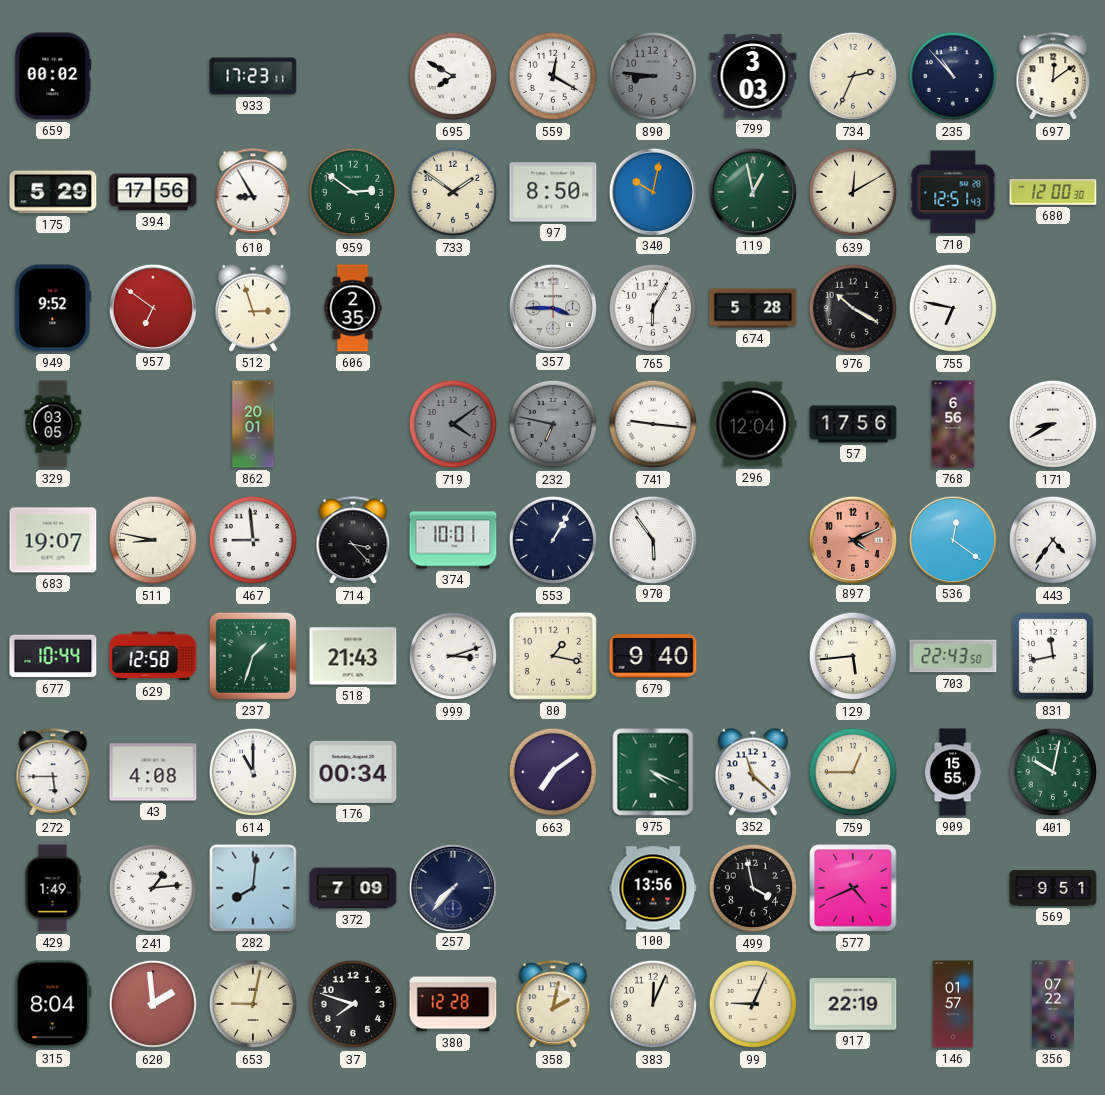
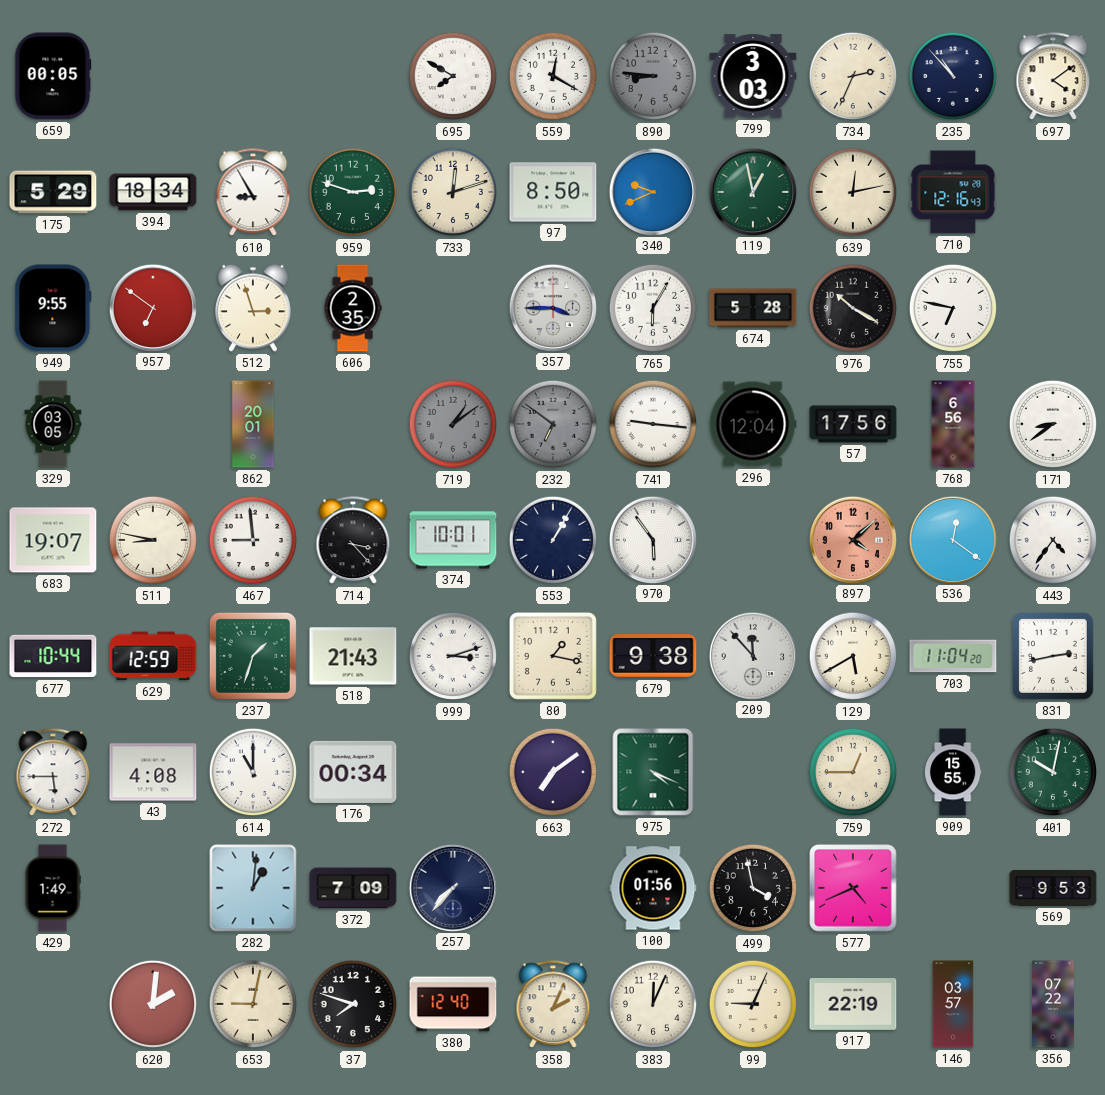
659: 00:02 -> 00:05 (53, 76)
933: 17:23 -> none (253, 76)
697: 12:09 -> 4:09 (1053, 77)
394: 17:56 -> 18:34 (153, 192)
959: 2:51 -> 2:48 (353, 192)
733: 1:51 -> 12:12 (453, 192)
340: 10:02 -> 9:41 (652, 191)
639: 12:10 -> 12:13 (853, 192)
710: 12:51 -> 12:16 (953, 192)
680: 12:00 -> none (1053, 192)
949: 9:52 -> 9:55 (53, 308)
719: 4:09 -> 1:09 (453, 424)
232: 6:47 -> 6:51 (553, 424)
171: 8:40 -> 8:39 (1053, 424)
897: 4:11 -> 4:08 (852, 539)
629: 12:58 -> 12:59 (153, 656)
679: 9:40 -> 9:38 (653, 656)
209: none -> 11:53 (752, 655)
129: 5:44 -> 5:40 (853, 656)
703: 22:43 -> 11:04 (953, 656)
831: 11:43 -> 2:43 (1053, 656)
352: 11:22 -> none (754, 772)
241: 1:14 -> none (153, 888)
282: 8:01 -> 1:01 (253, 888)
100: 13:56 -> 01:56 (653, 888)
569: 9:51 -> 9:53 (1053, 888)
315: 8:04 -> none (53, 1004)
620: 1:59 -> 2:01 (153, 1004)
380: 12:28 -> 12:40 (453, 1004)
358: 2:02 -> 2:04 (553, 1005)
146: 01:57 -> 03:57 (953, 1004)
